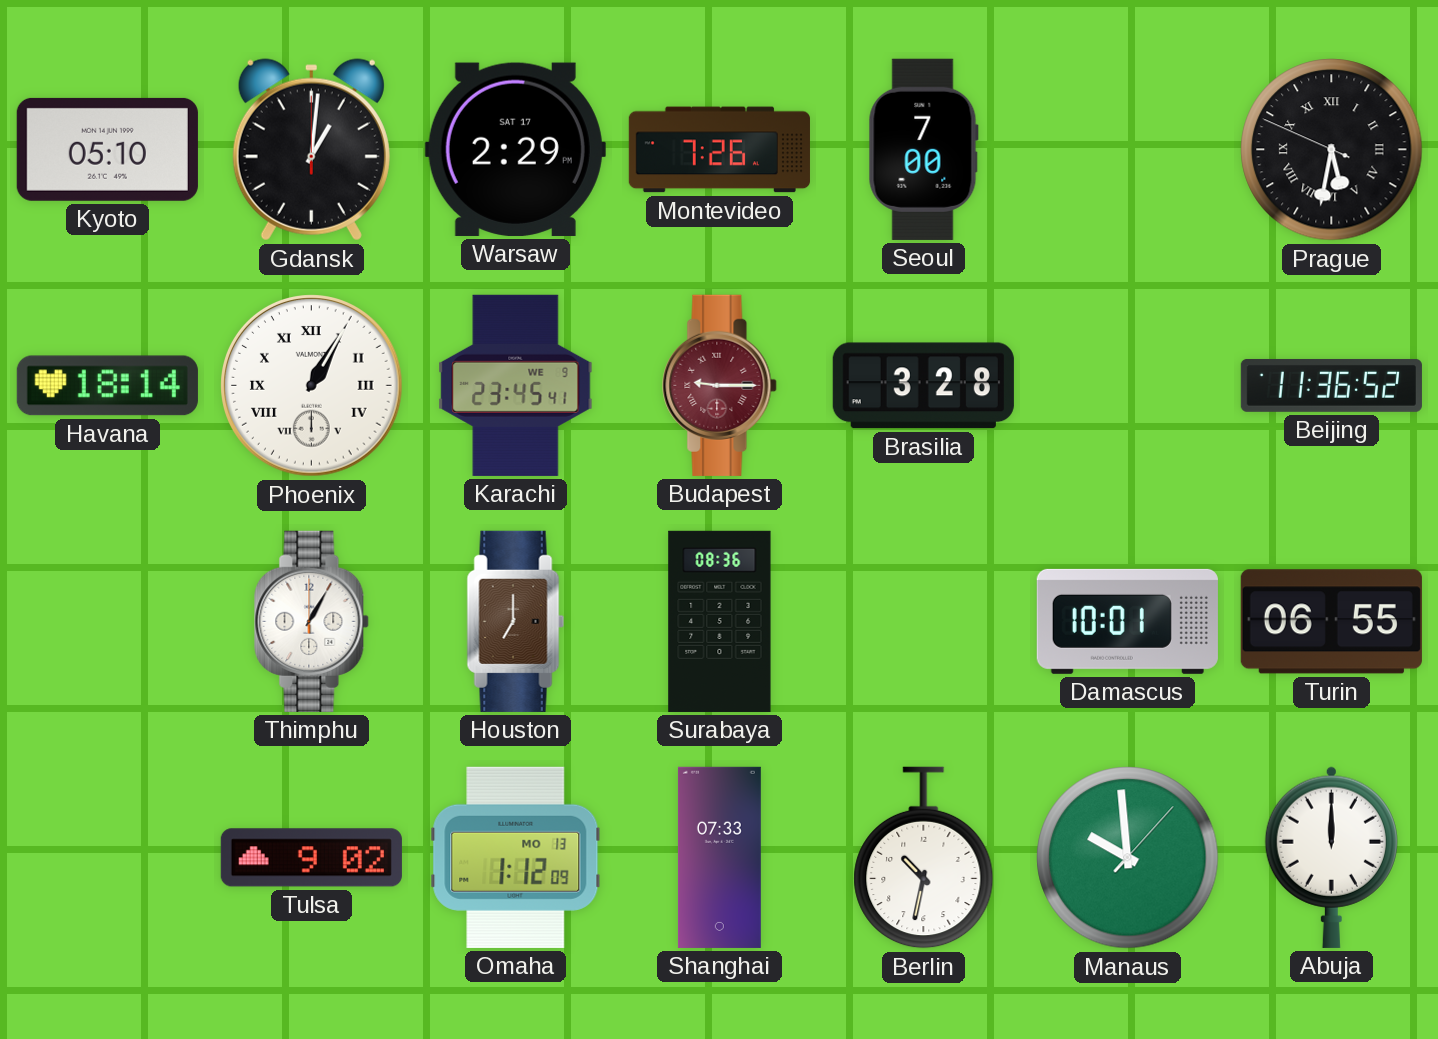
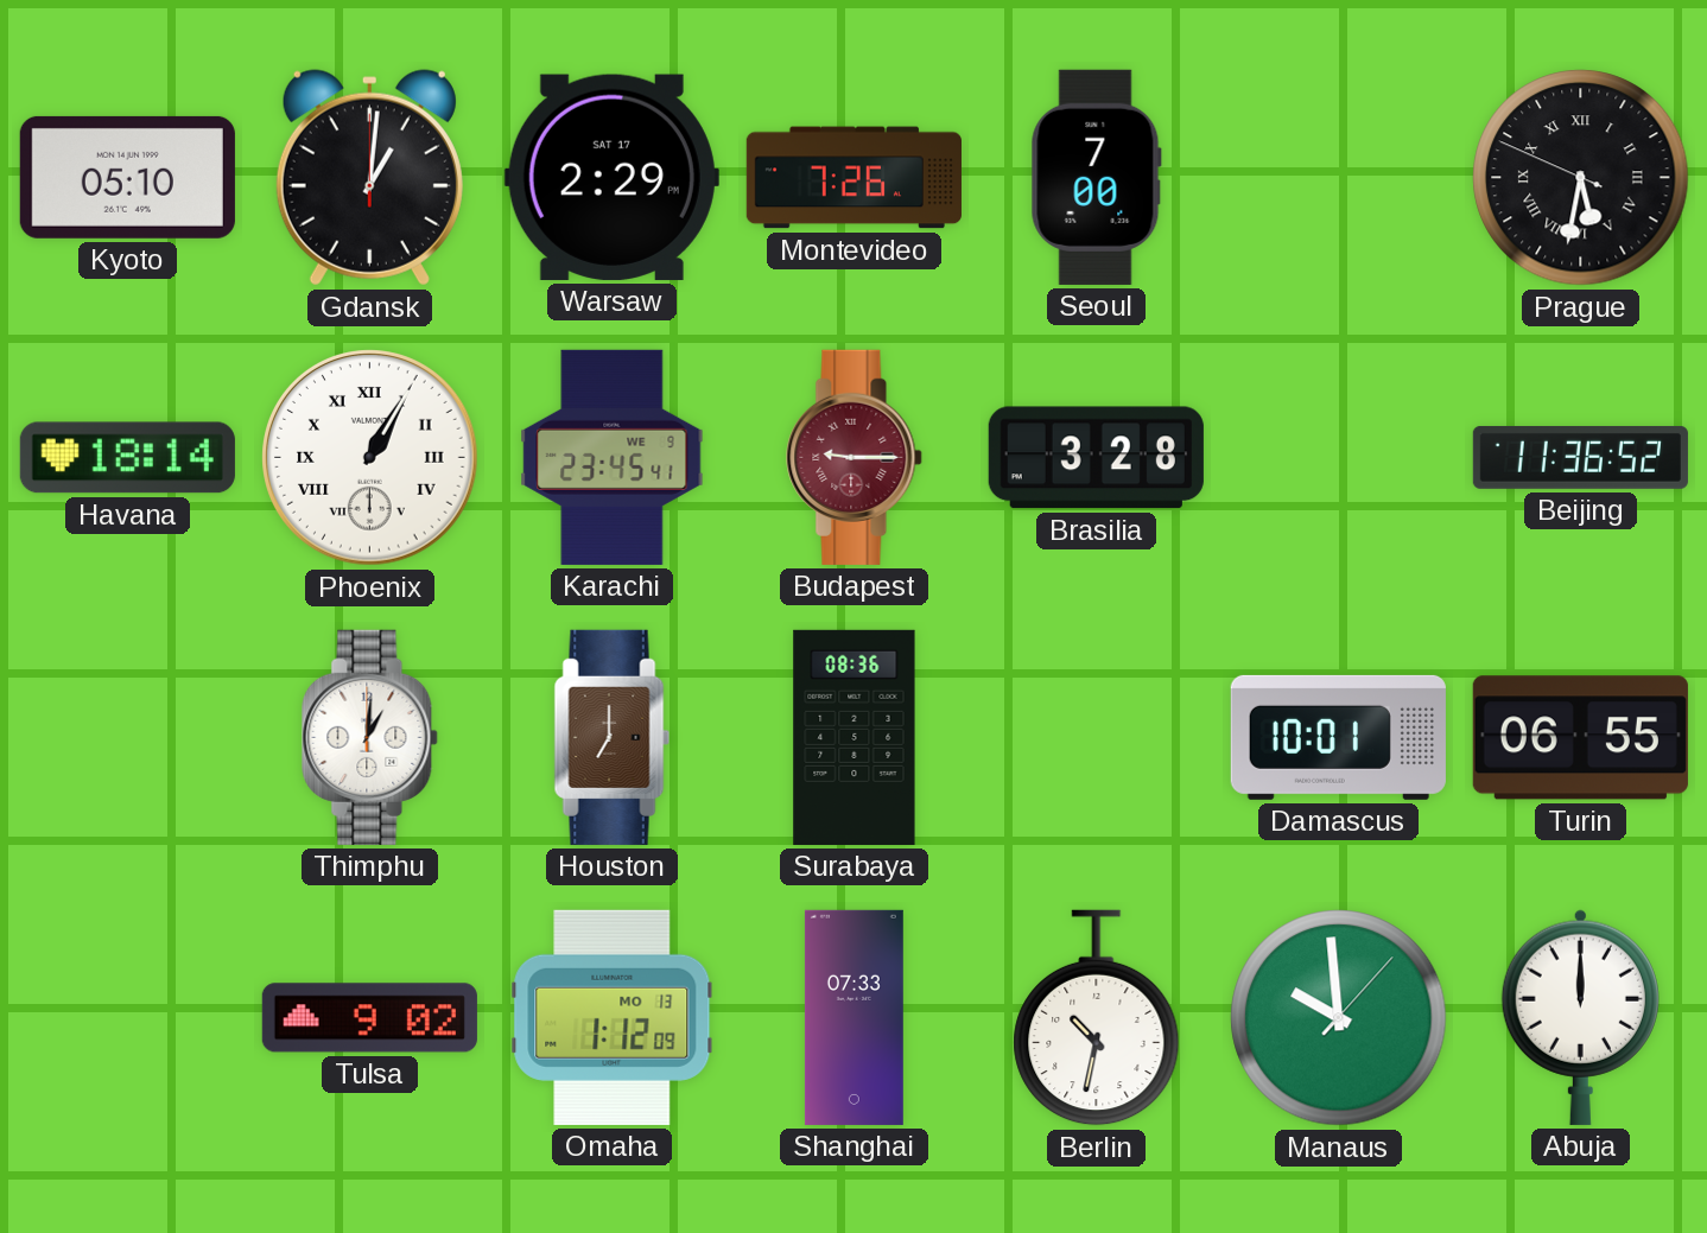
Thimphu: 1:05 -> 1:01 (370, 737)
